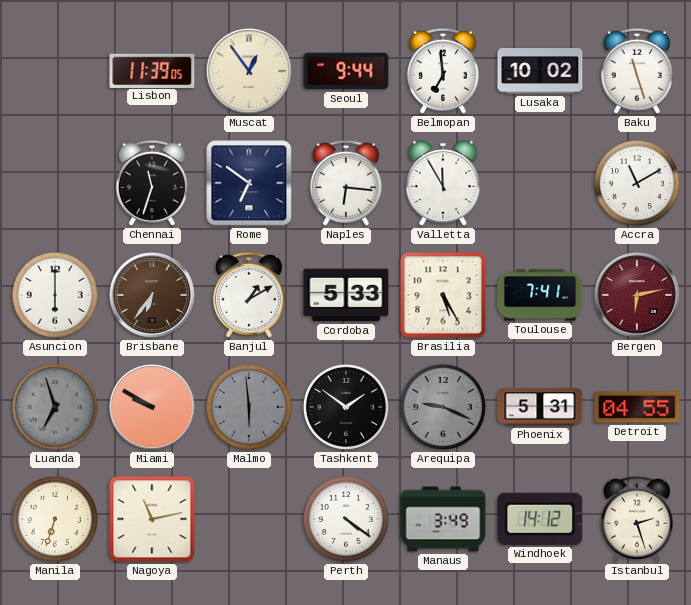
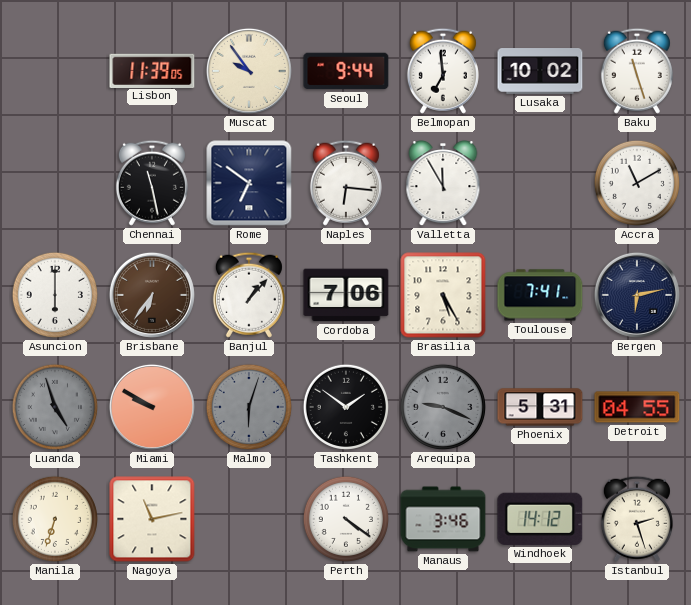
Muscat: 12:54 -> 9:54 (249, 71)
Chennai: 11:33 -> 11:28 (152, 183)
Banjul: 1:10 -> 1:07 (249, 295)
Cordoba: 5:33 -> 7:06 (346, 295)
Bergen dial: burgundy -> navy (637, 295)
Luanda: 6:57 -> 4:57 (55, 407)
Malmo: 5:59 -> 6:03 (249, 407)
Manaus: 3:49 -> 3:46 (443, 519)
